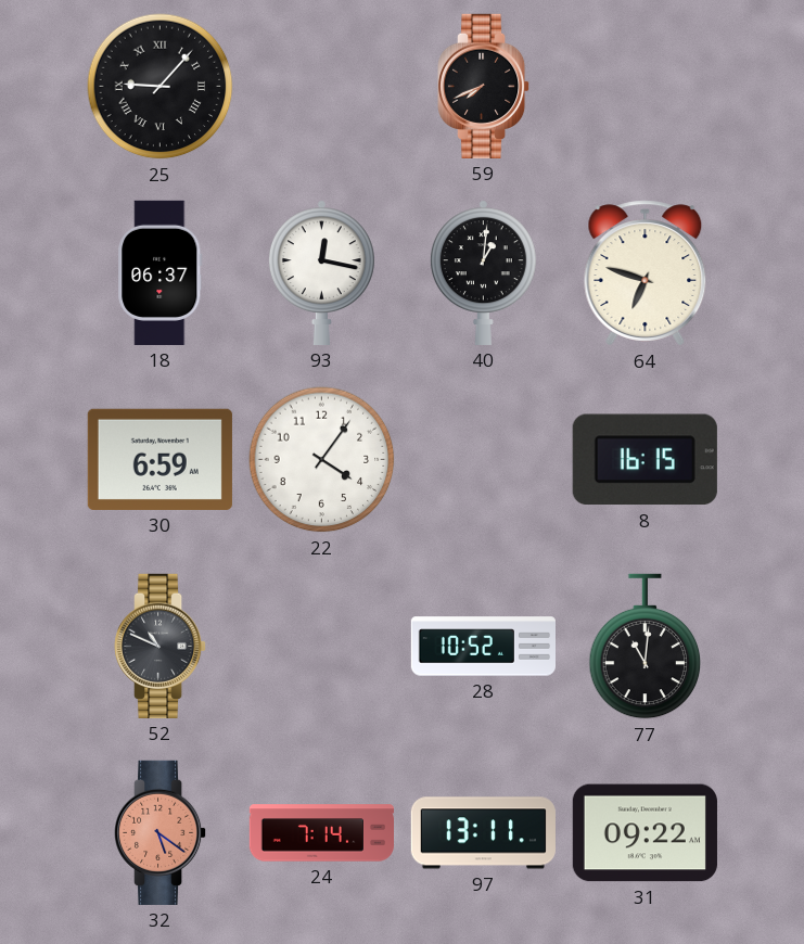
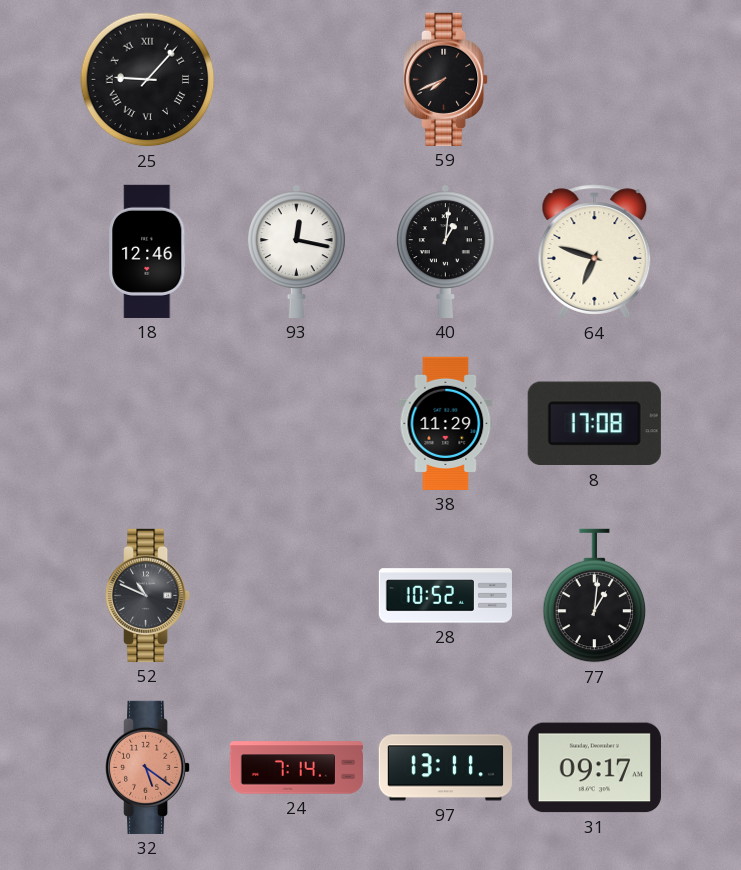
18: 06:37 -> 12:46 (148, 251)
30: 6:59 -> none (159, 459)
22: 4:06 -> none (322, 460)
38: none -> 11:29 (446, 423)
8: 16:15 -> 17:08 (594, 424)
77: 11:01 -> 1:01 (595, 596)
31: 09:22 -> 09:17 (594, 768)
